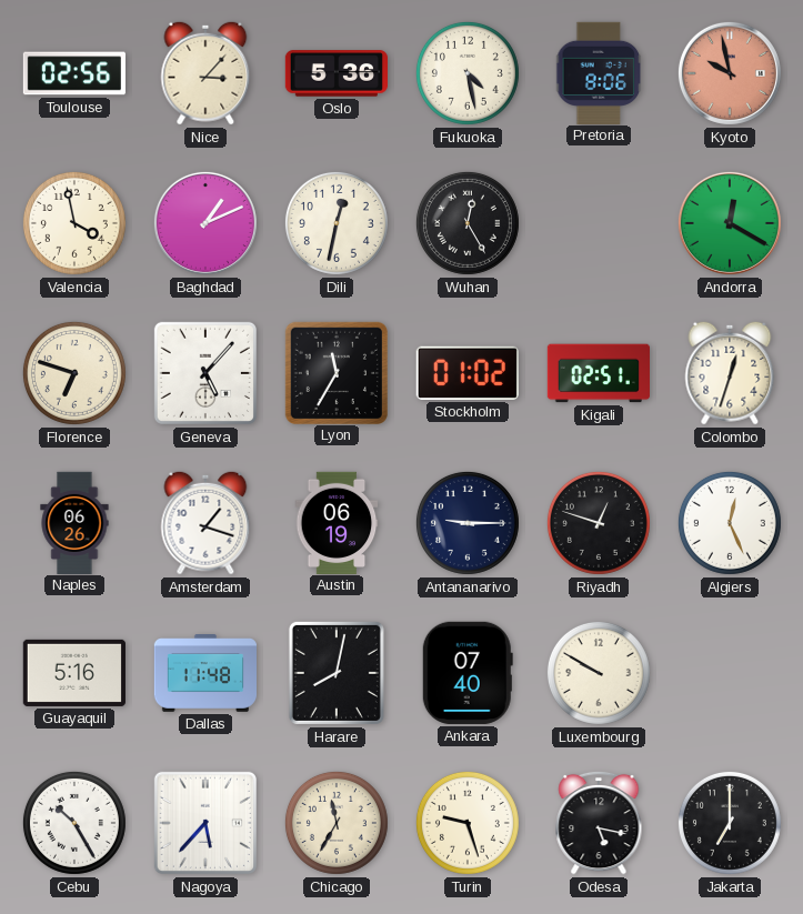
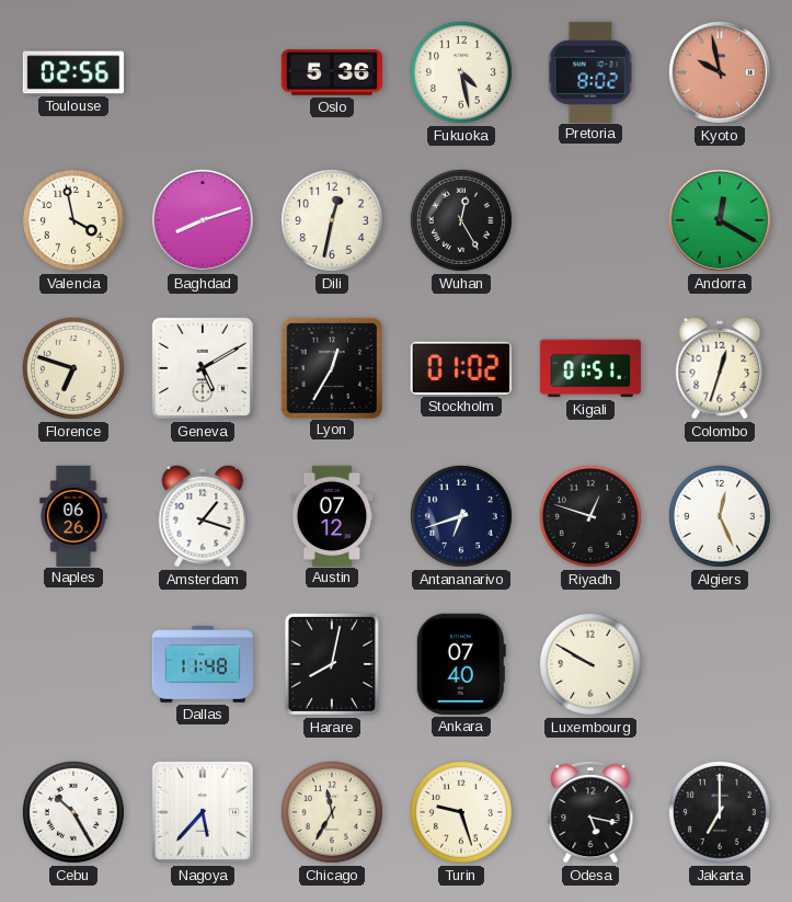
Nice: 3:07 -> none (205, 73)
Pretoria: 8:06 -> 8:02 (592, 71)
Baghdad: 1:11 -> 8:12 (203, 220)
Geneva: 5:07 -> 5:10 (203, 368)
Lyon: 11:35 -> 12:35 (331, 367)
Kigali: 02:51 -> 01:51 (589, 368)
Austin: 06:19 -> 07:12 (332, 515)
Antananarivo: 9:15 -> 6:42 (461, 516)
Guayaquil: 5:16 -> none (73, 673)
